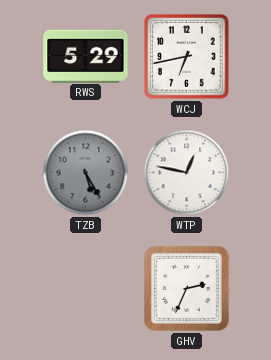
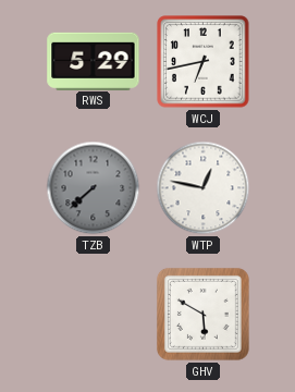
TZB: 5:25 -> 7:38 (94, 188)
GHV: 2:34 -> 5:50 (202, 314)
